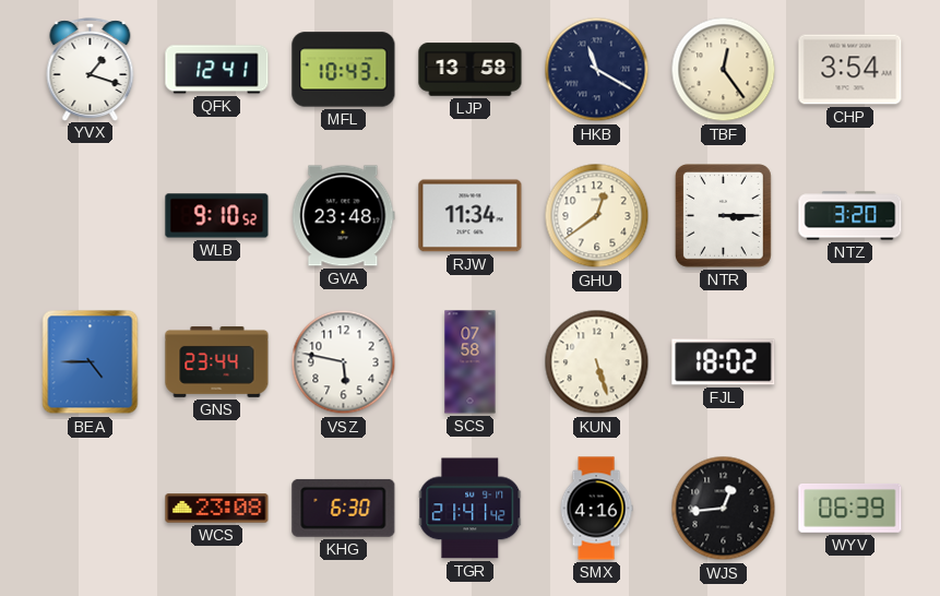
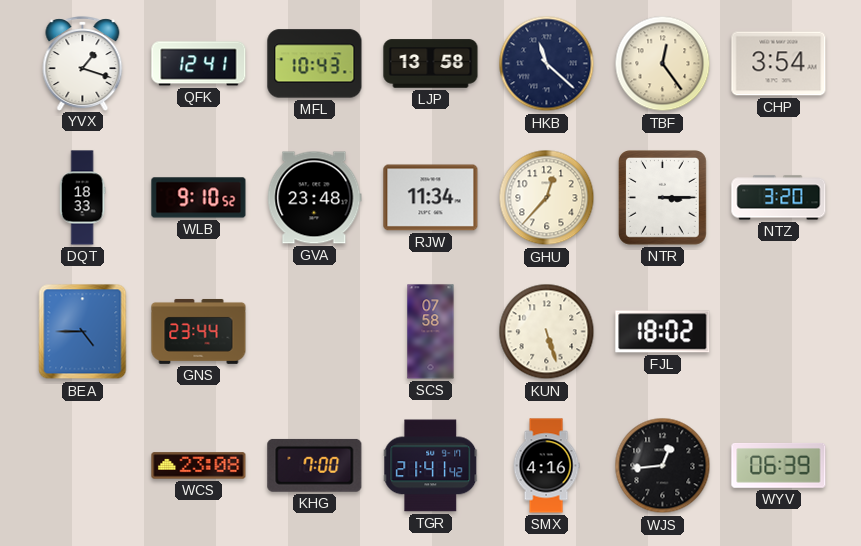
HKB: 11:20 -> 11:22 (547, 64)
DQT: none -> 18:33 (82, 198)
GHU: 12:39 -> 12:37 (547, 198)
VSZ: 5:47 -> none (344, 362)
KHG: 6:30 -> 7:00 (315, 465)
